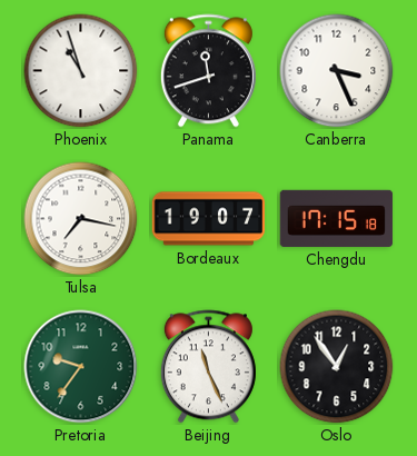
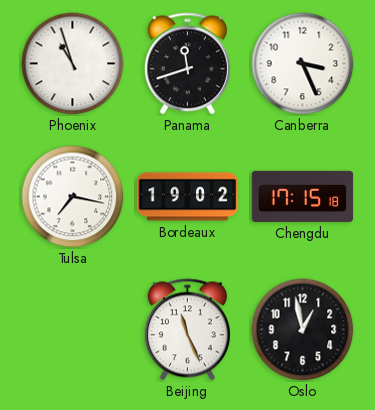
Bordeaux: 19:07 -> 19:02 (188, 197)
Pretoria: 9:36 -> none (81, 367)
Oslo: 12:54 -> 12:58 (303, 330)
